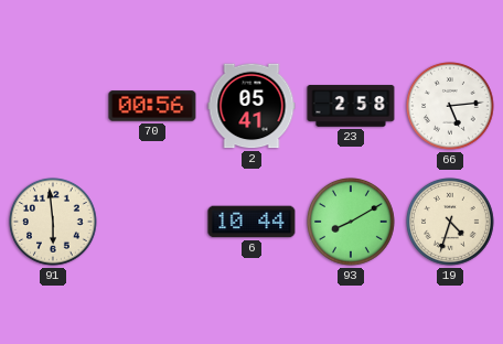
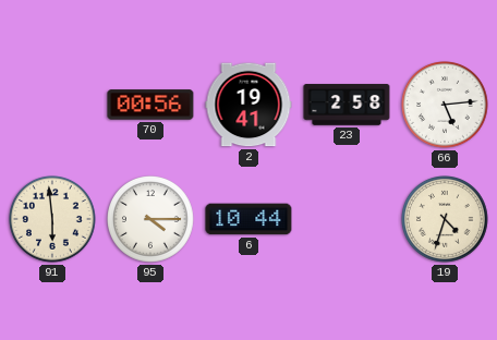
2: 05:41 -> 19:41 (248, 105)
95: none -> 4:15 (151, 220)
93: 8:10 -> none (352, 223)
